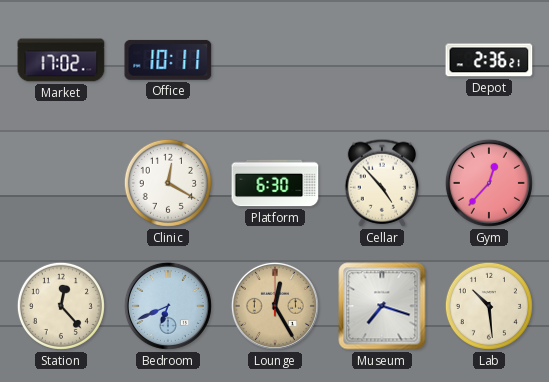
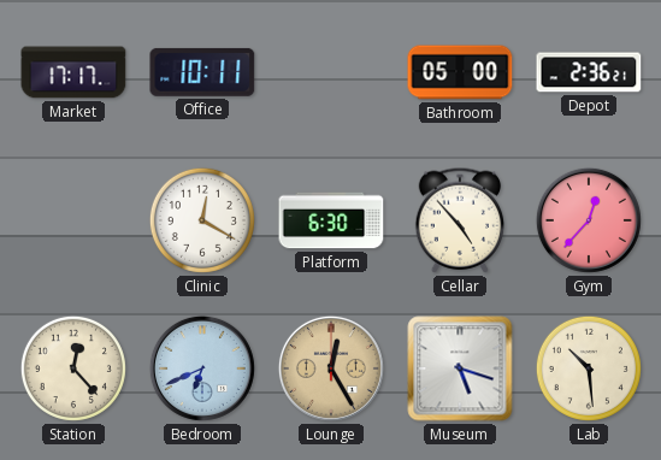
Market: 17:02 -> 17:17 (73, 72)
Bathroom: none -> 05:00 (460, 72)
Museum: 7:18 -> 5:18 (460, 368)
